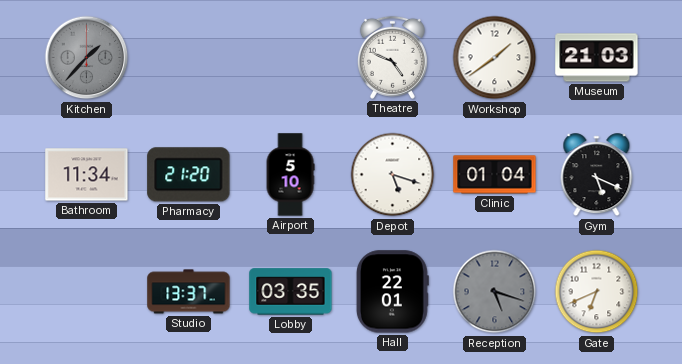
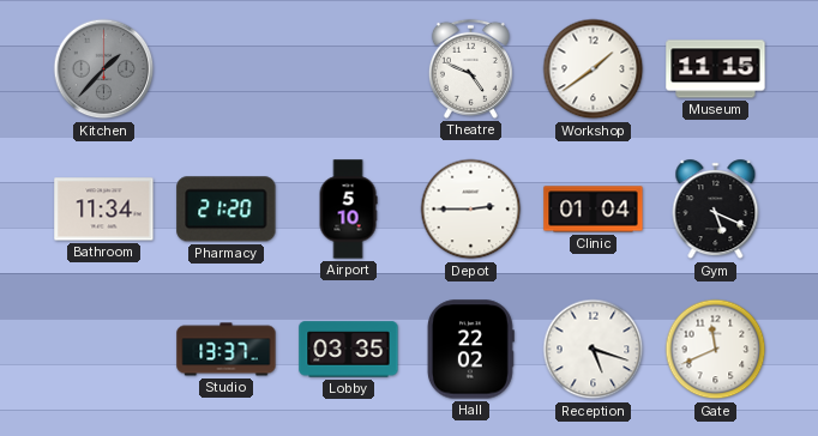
Museum: 21:03 -> 11:15 (716, 69)
Depot: 5:18 -> 2:45 (471, 210)
Hall: 22:01 -> 22:02 (470, 350)
Reception dial: grey -> white (594, 350)
Gate: 6:41 -> 11:41 (716, 350)
